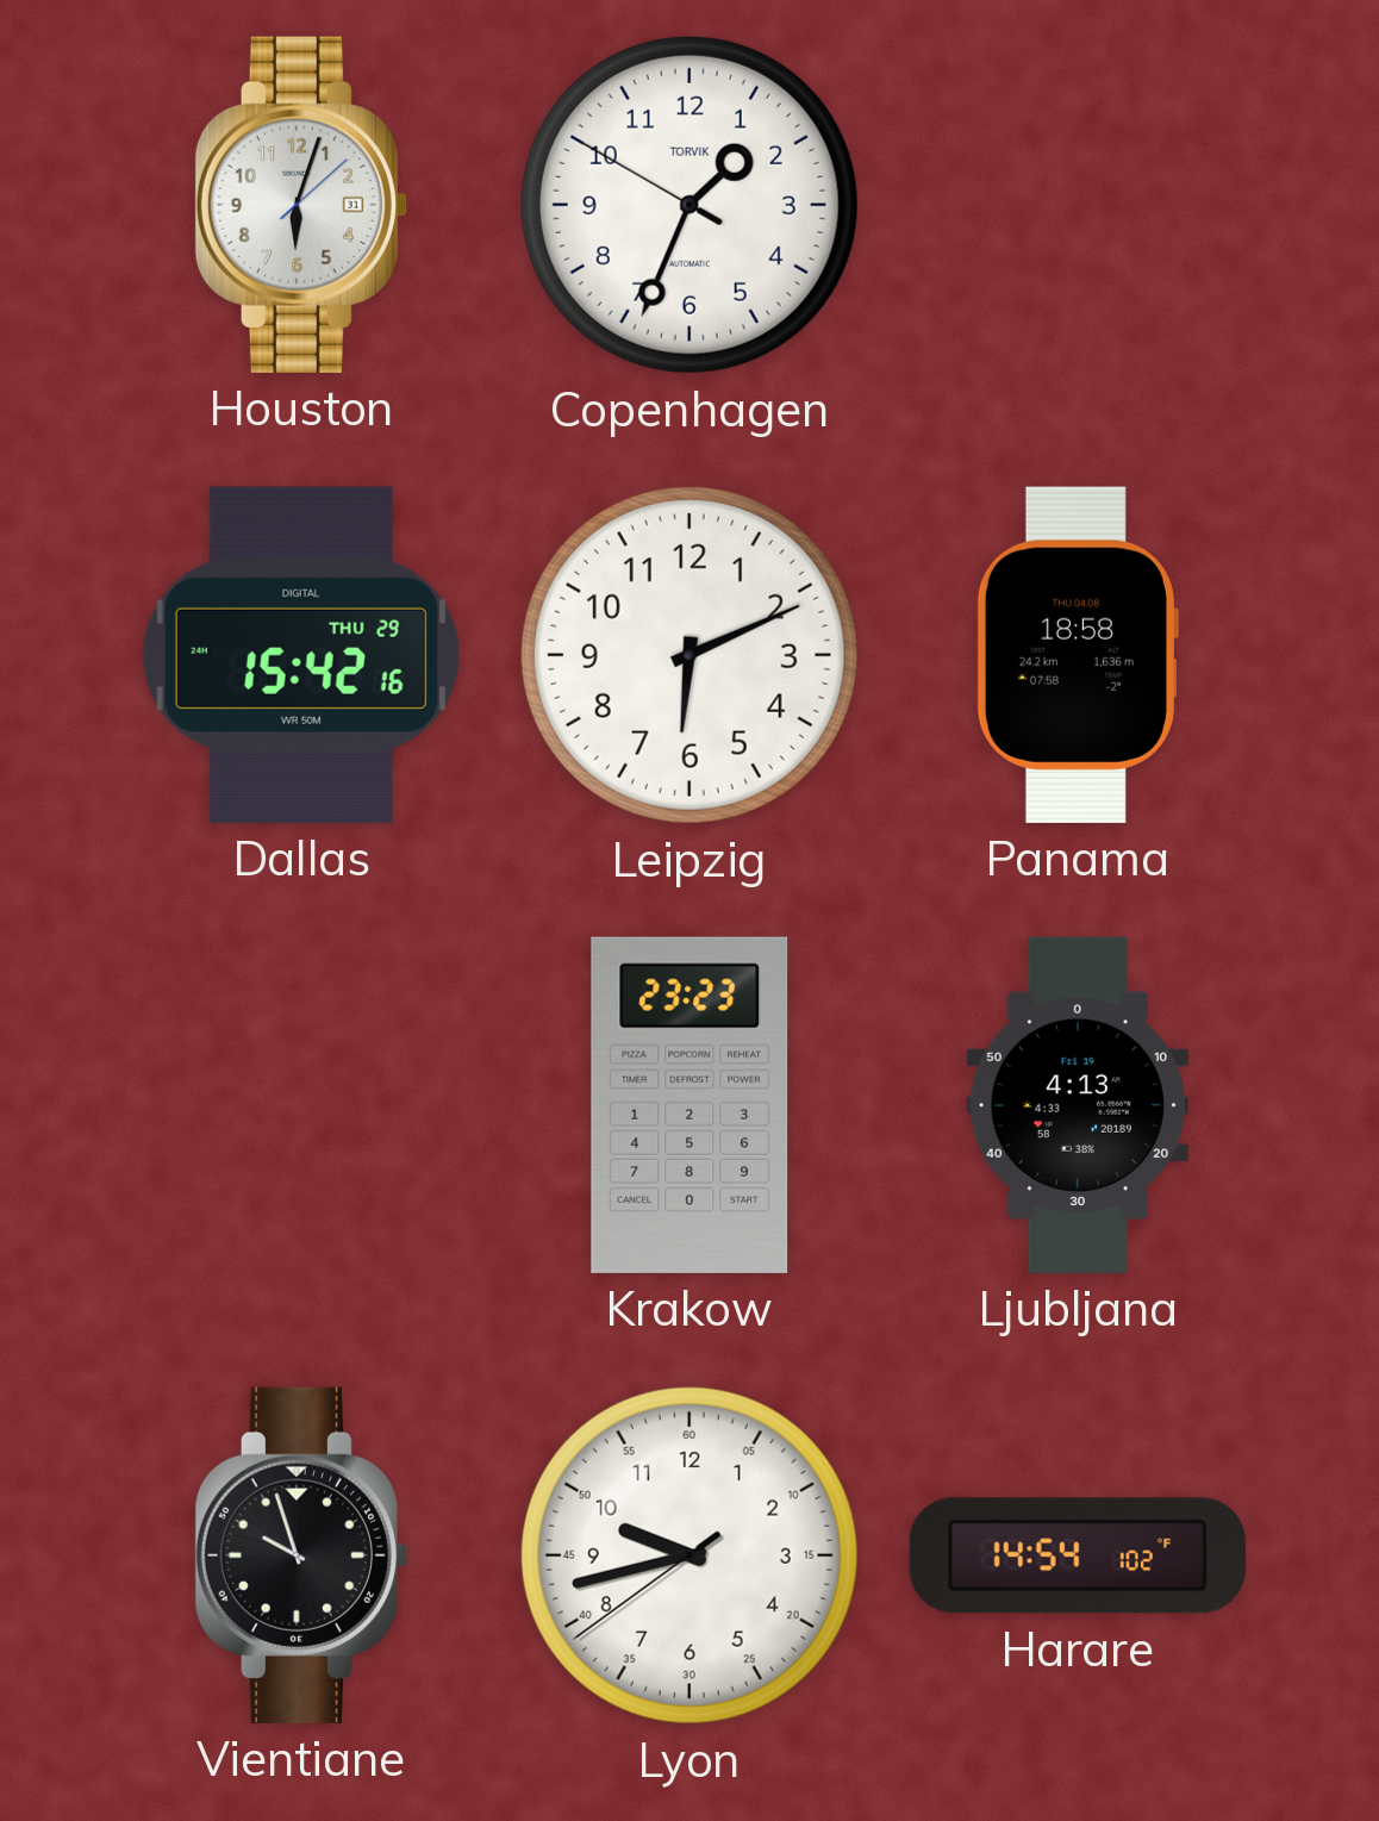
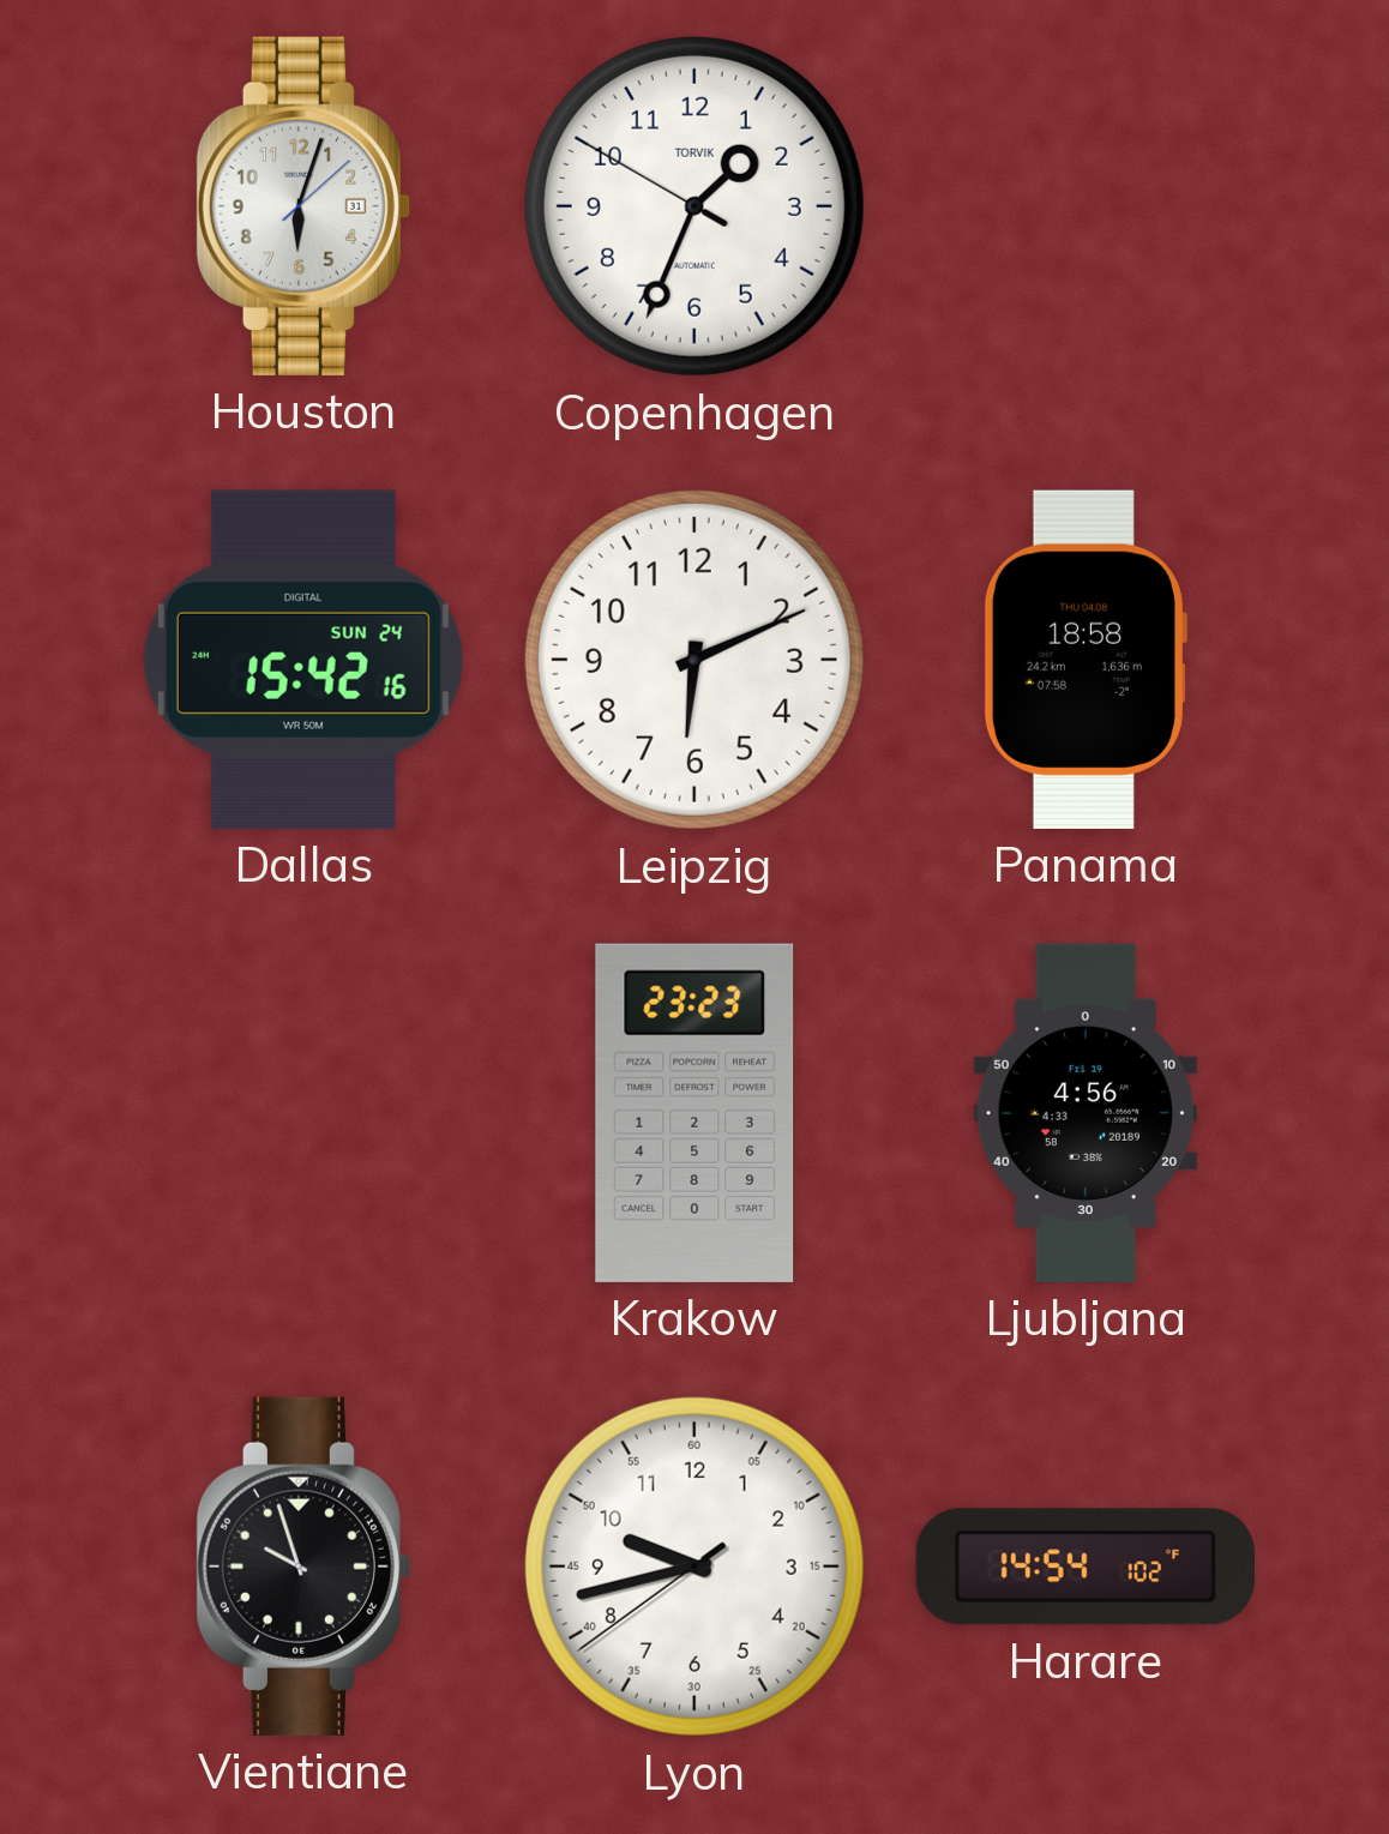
Dallas date: THU 29 -> SUN 24 (303, 660)
Ljubljana: 4:13 -> 4:56 (1086, 1113)
